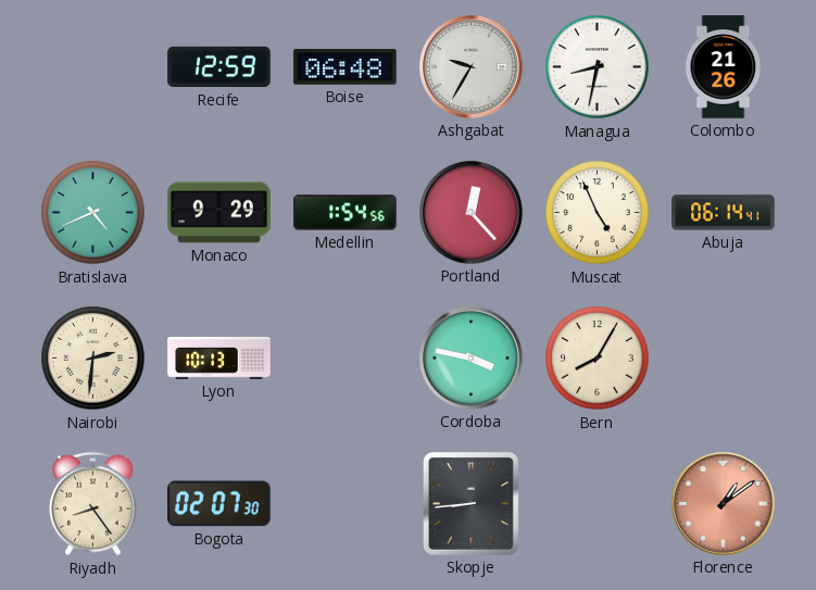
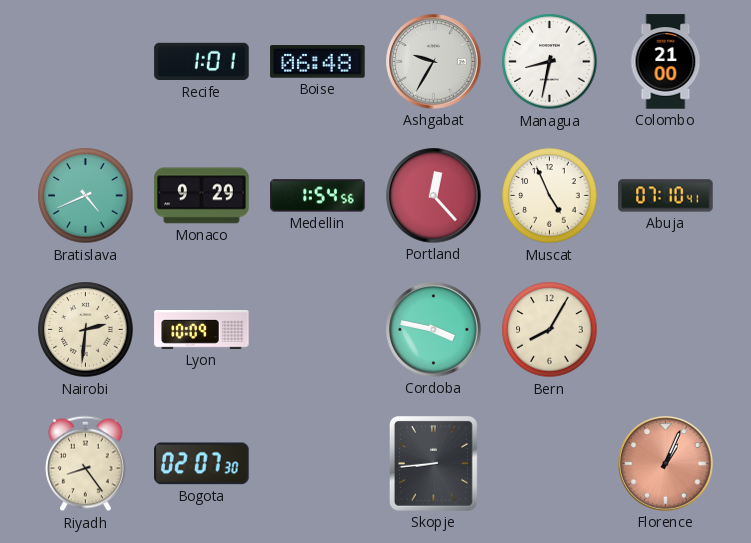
Recife: 12:59 -> 1:01 (202, 62)
Colombo: 21:26 -> 21:00 (666, 62)
Abuja: 06:14 -> 07:10 (666, 196)
Lyon: 10:13 -> 10:09 (202, 330)
Florence: 1:09 -> 1:04 (666, 464)
